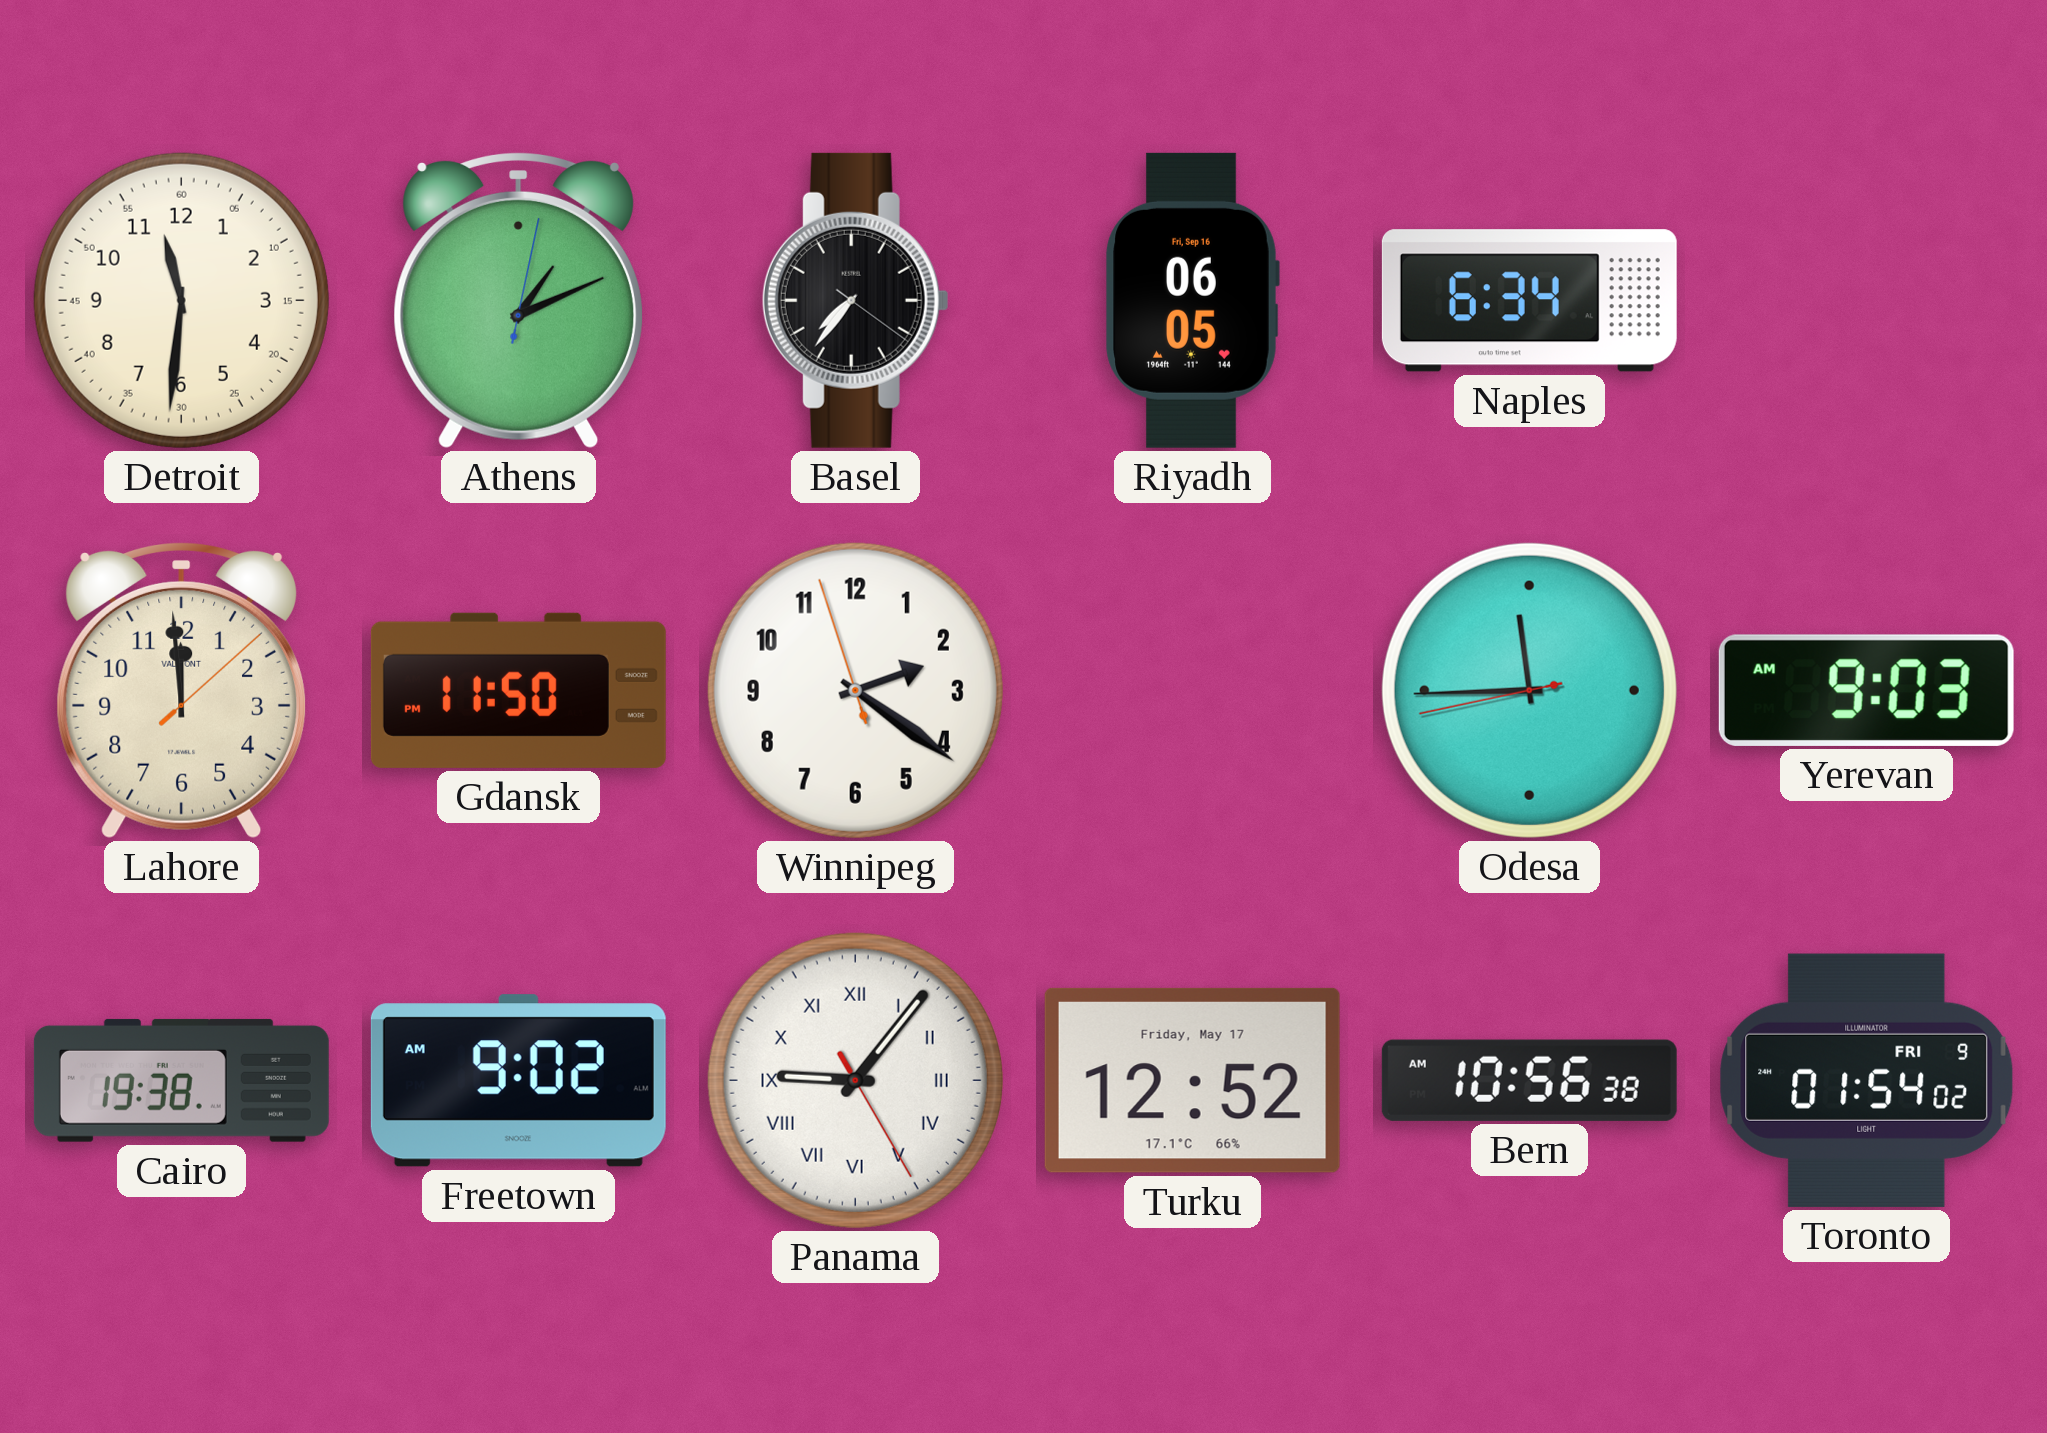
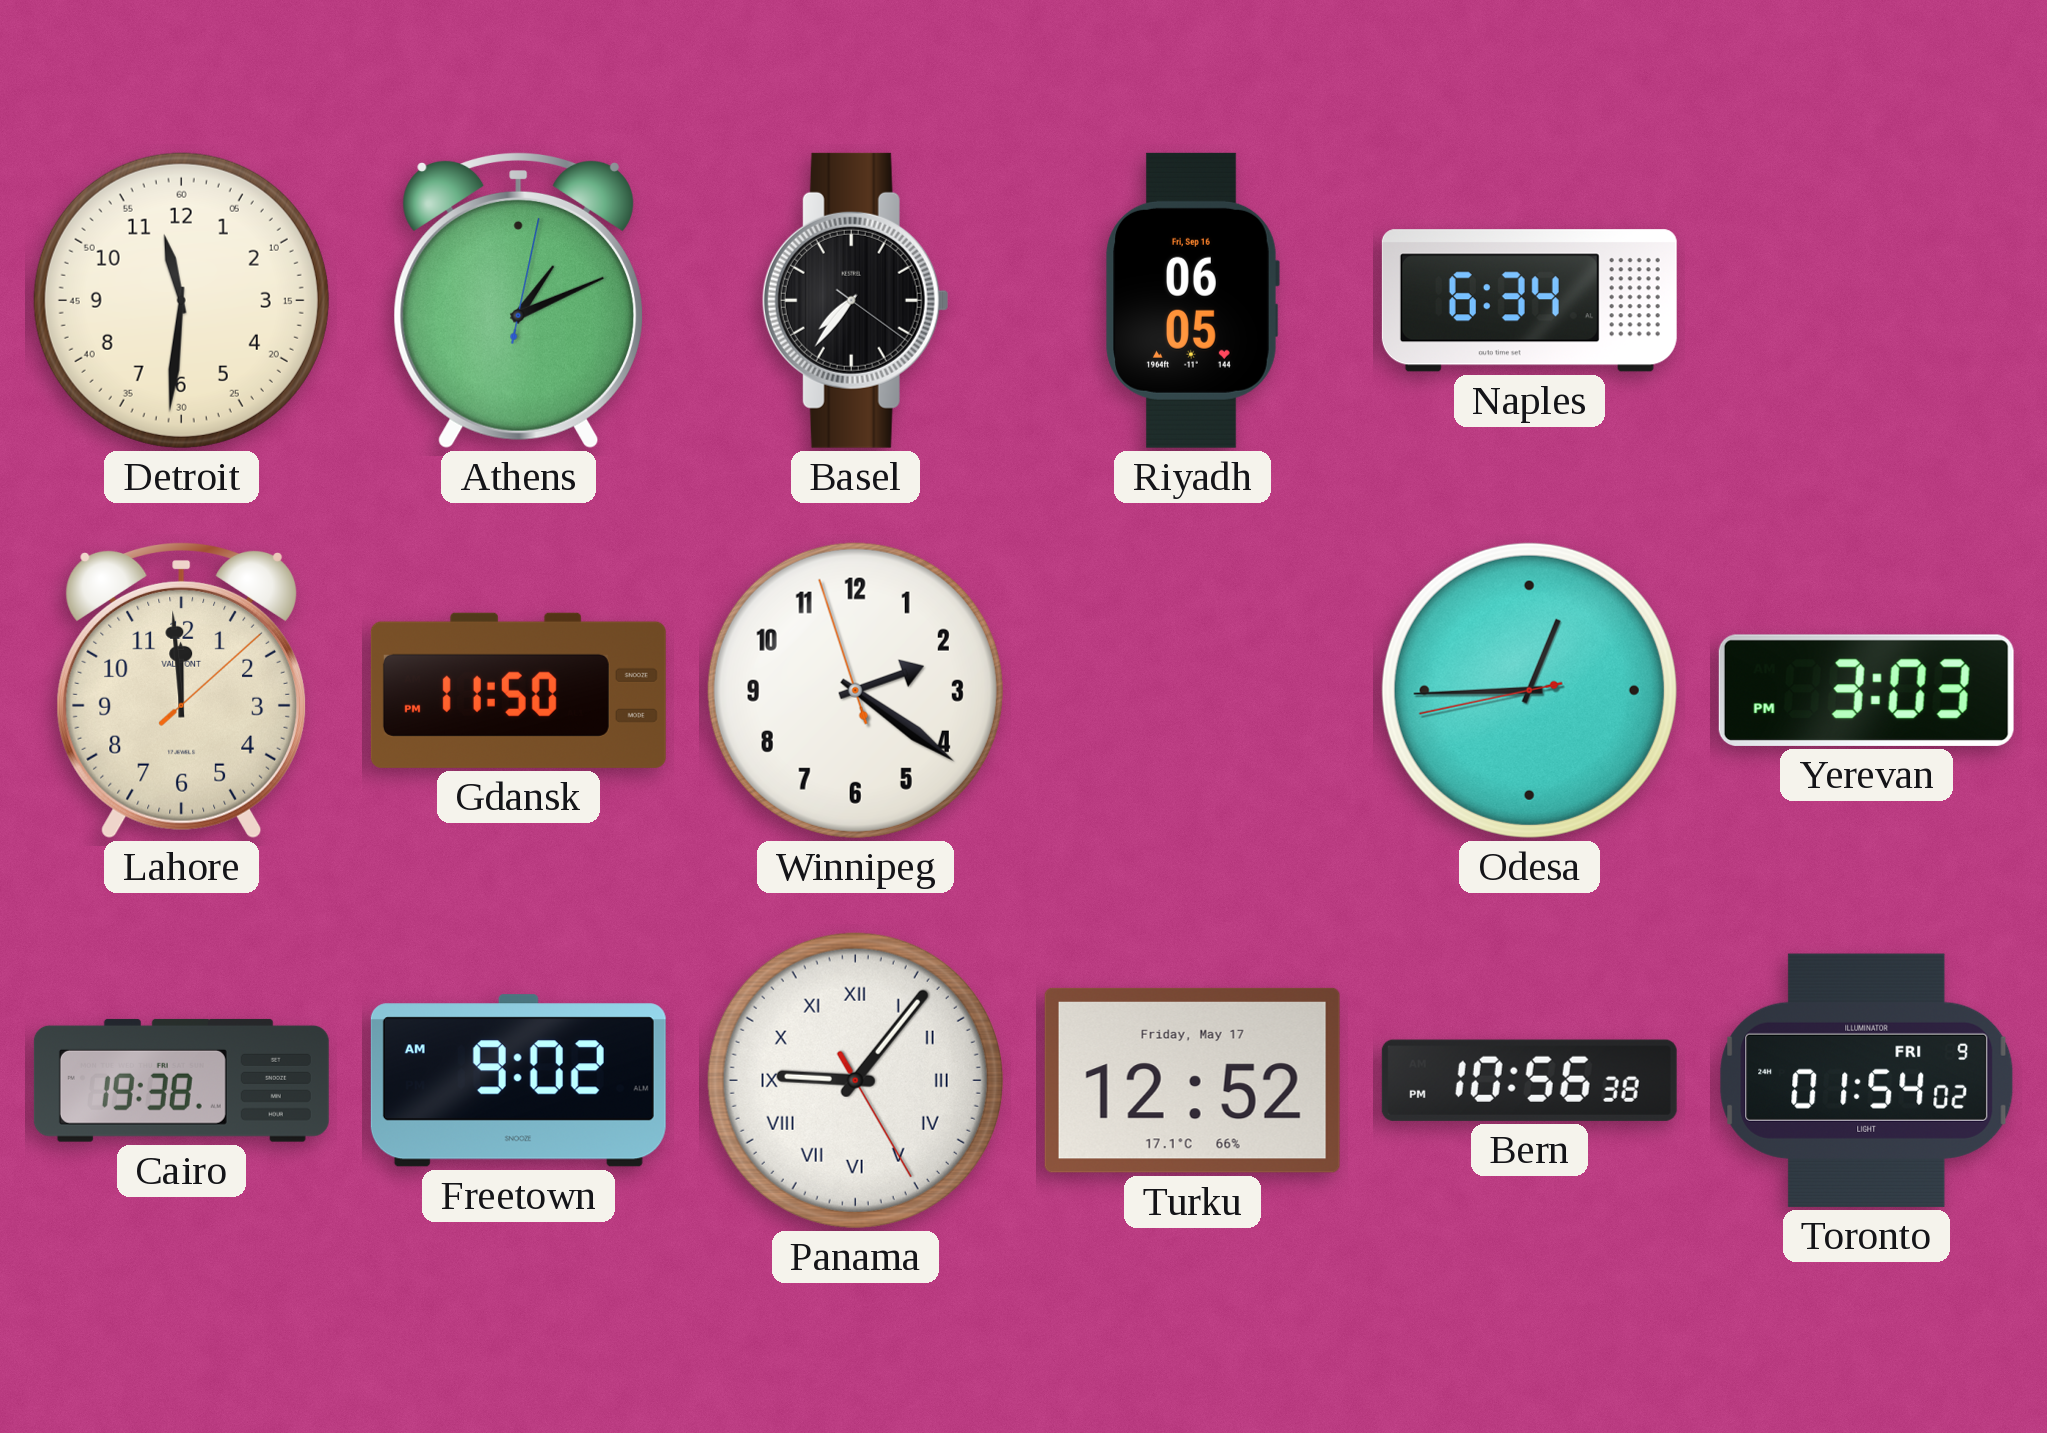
Odesa: 11:44 -> 12:44 (1529, 690)
Yerevan: 9:03 -> 3:03 (1866, 690)
Bern: 10:56:38 AM -> 10:56:38 PM (1529, 1080)
